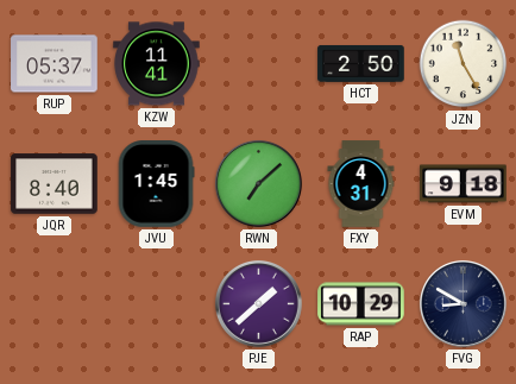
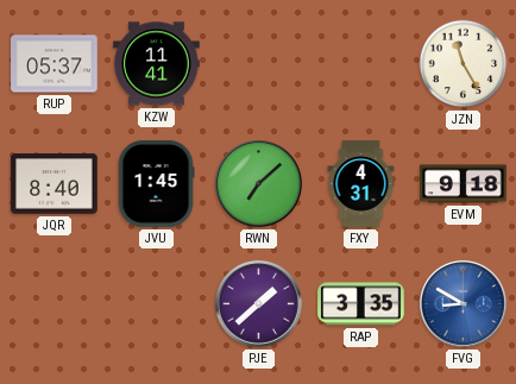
HCT: 2:50 -> none (361, 63)
RAP: 10:29 -> 3:35 (361, 304)
FVG dial: navy -> blue (462, 303)
